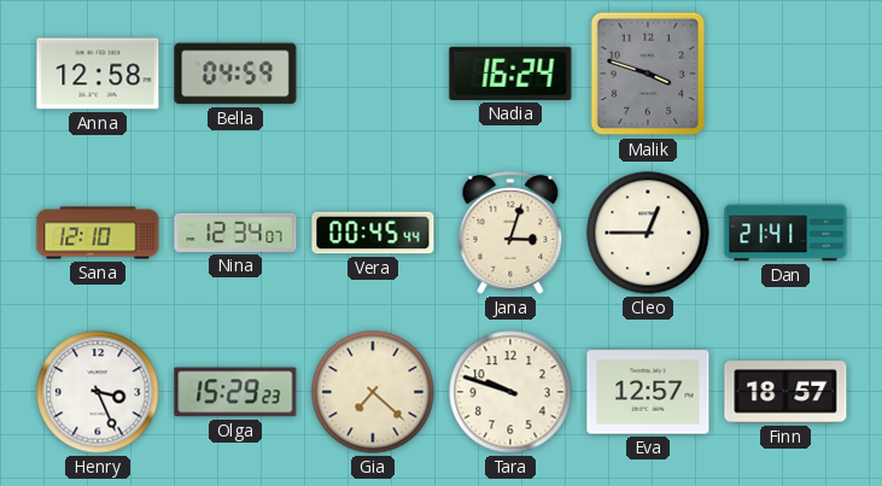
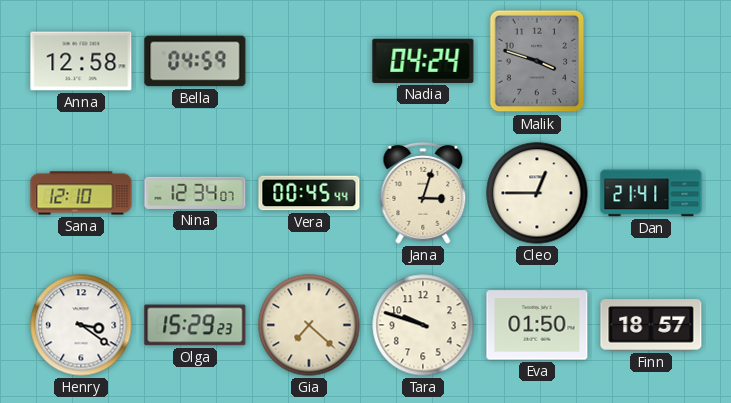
Nadia: 16:24 -> 04:24 (423, 61)
Henry: 3:26 -> 3:21 (81, 325)
Eva: 12:57 -> 01:50 (537, 325)
